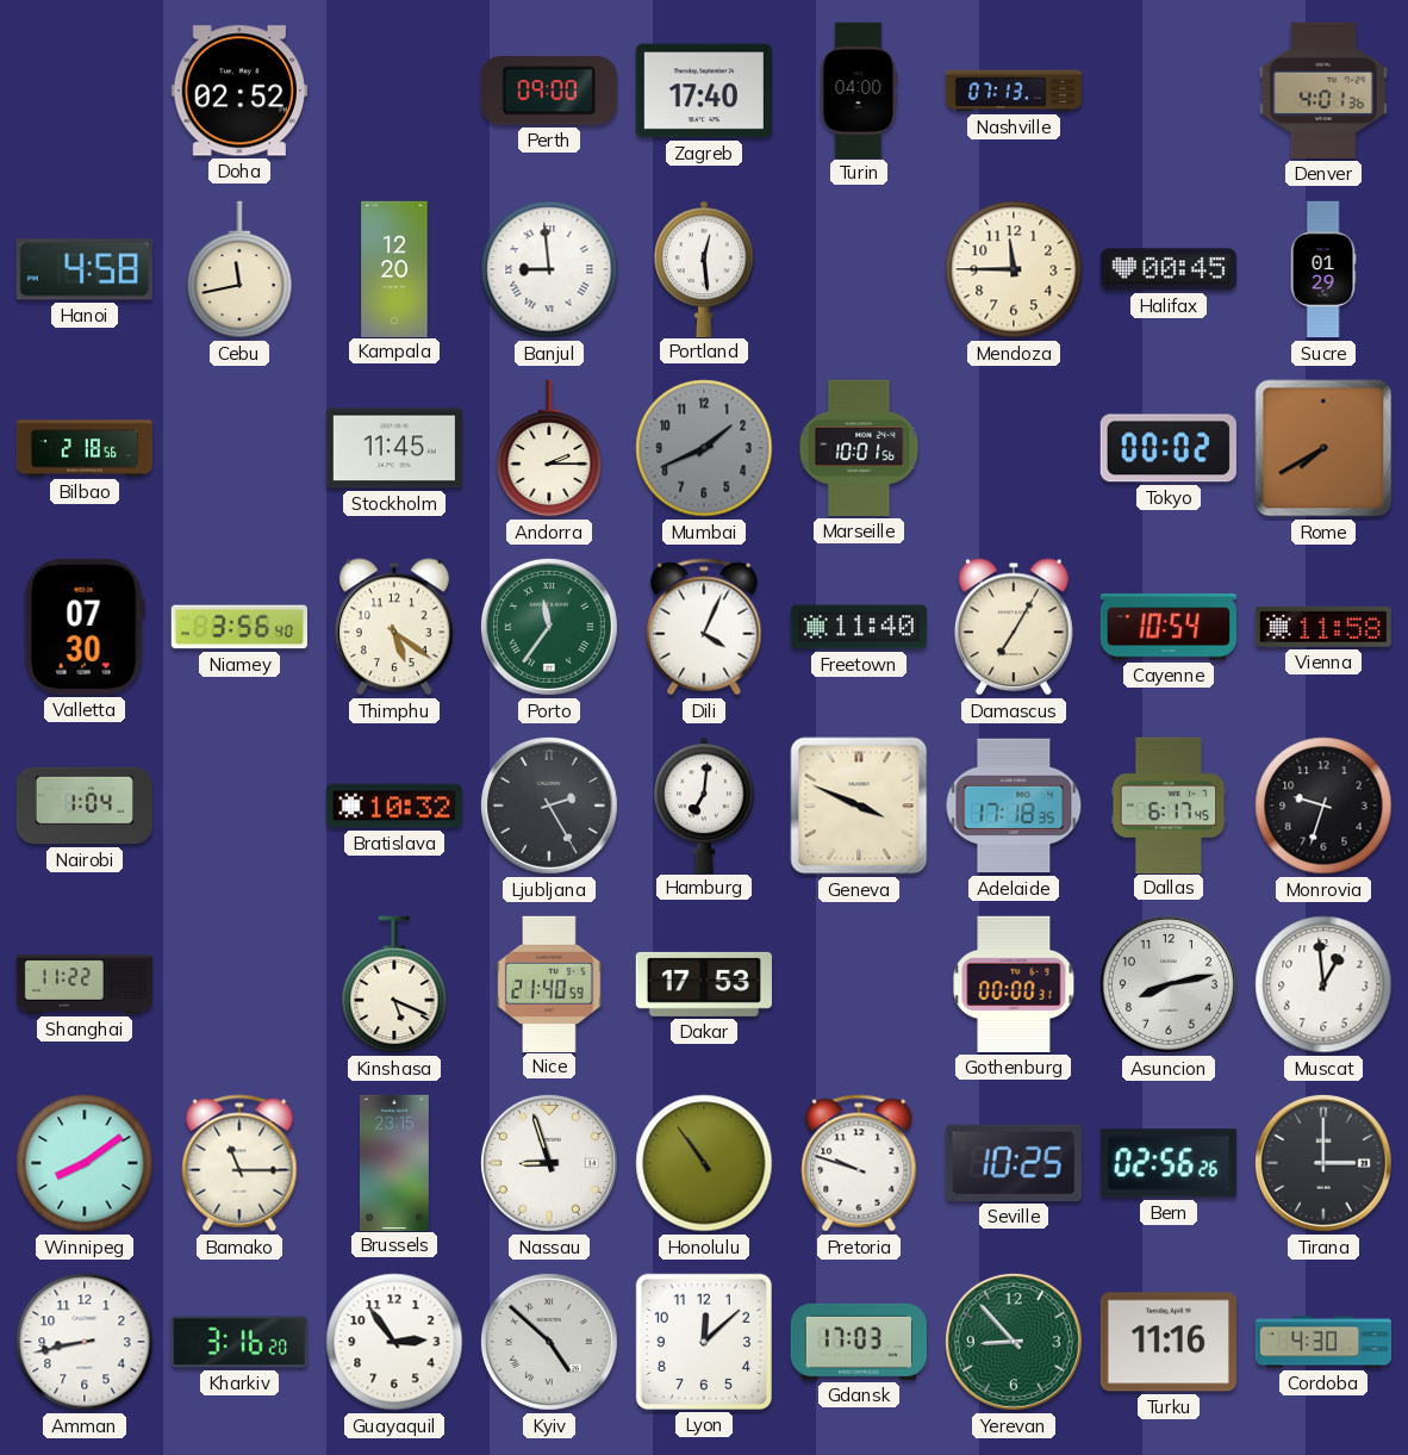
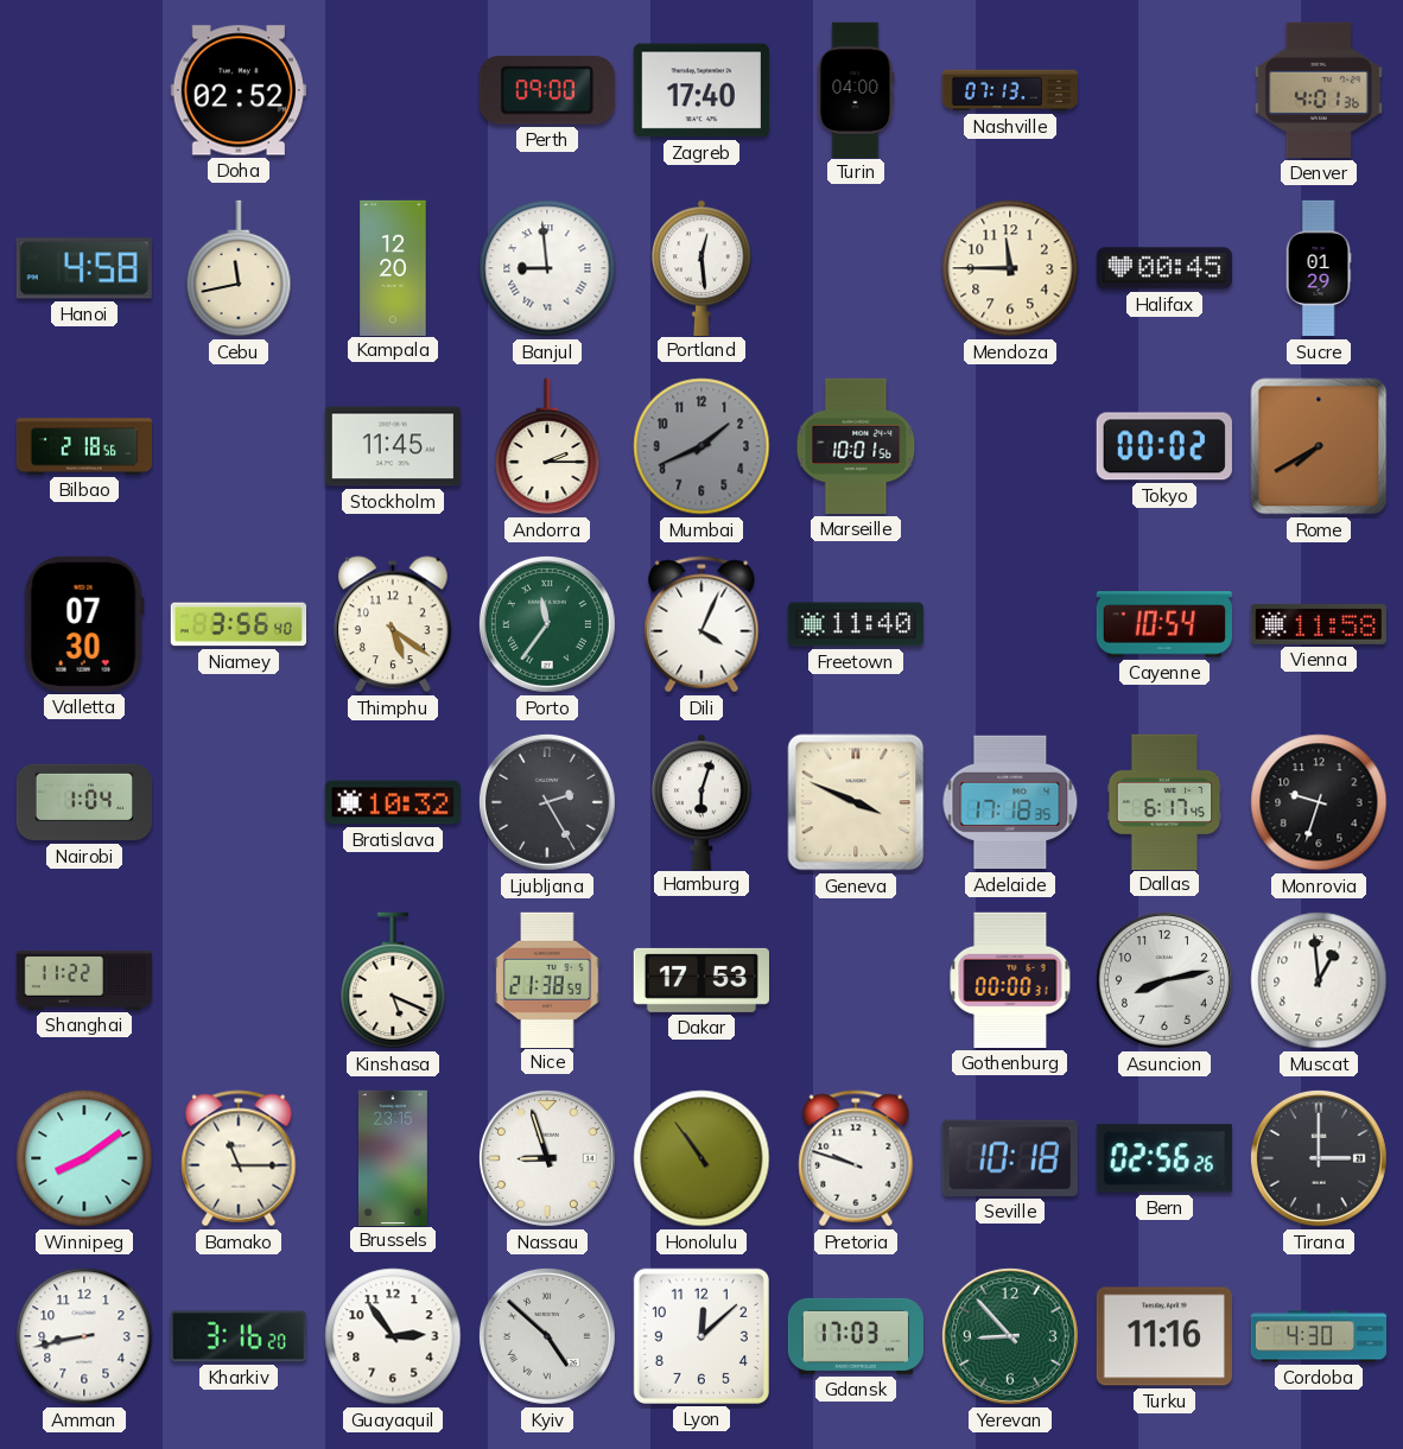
Damascus: 7:05 -> none (1015, 627)
Hamburg: 7:01 -> 6:03 (701, 801)
Nice: 21:40 -> 21:38 (547, 979)
Seville: 10:25 -> 10:18 (1010, 1158)
